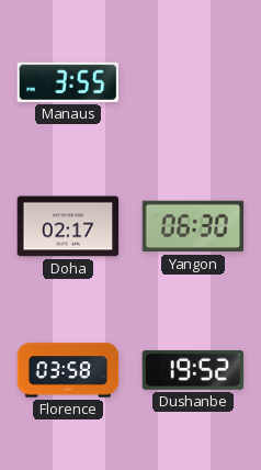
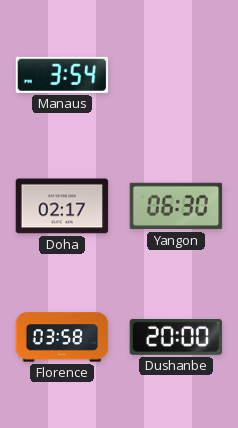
Manaus: 3:55 -> 3:54 (62, 75)
Dushanbe: 19:52 -> 20:00 (176, 337)
